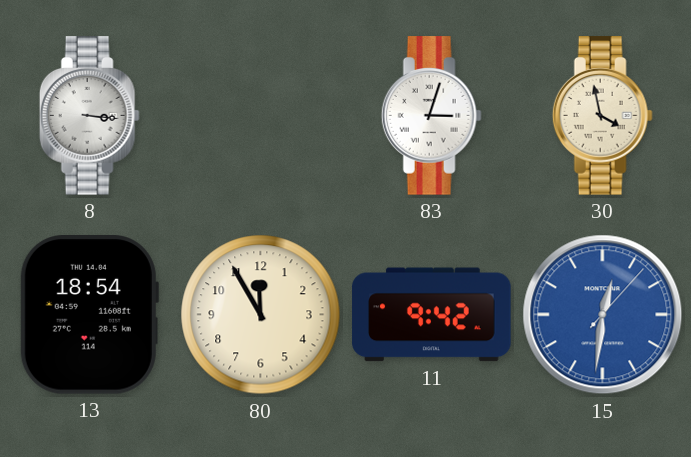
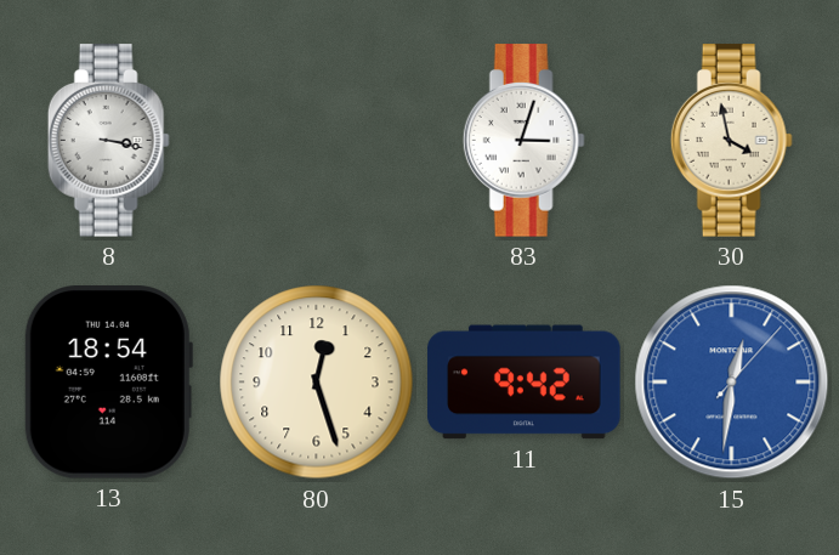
8: 3:16 -> 3:17 (108, 141)
80: 11:55 -> 12:27 (317, 383)
